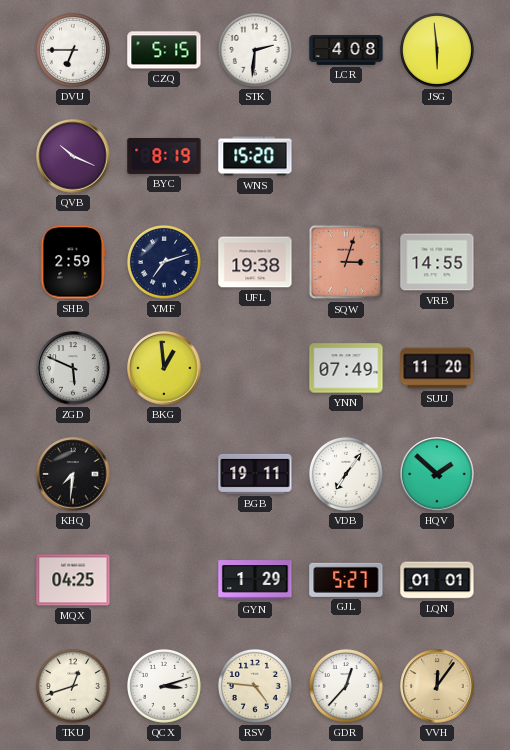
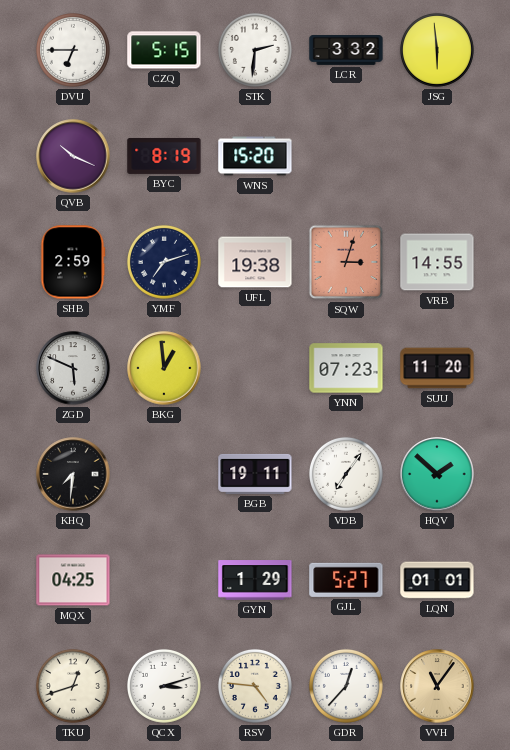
LCR: 4:08 -> 3:32 (346, 51)
YNN: 07:49 -> 07:23 (346, 368)
VVH: 12:06 -> 11:06 (437, 686)
